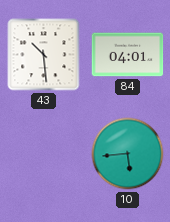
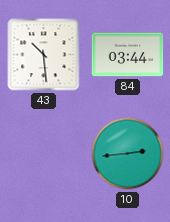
84: 04:01 -> 03:44 (128, 55)
10: 5:44 -> 2:44 (128, 154)
